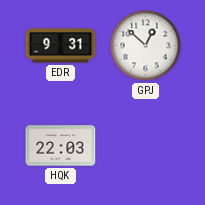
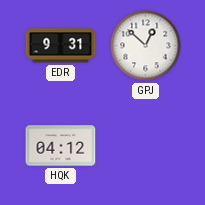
HQK: 22:03 -> 04:12 (61, 146)
